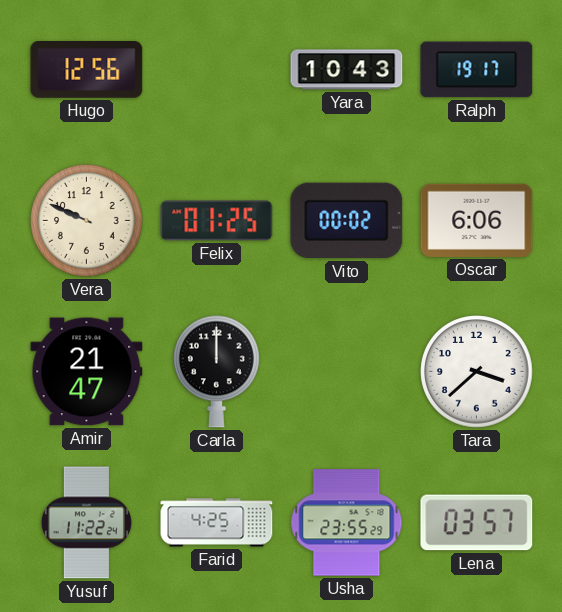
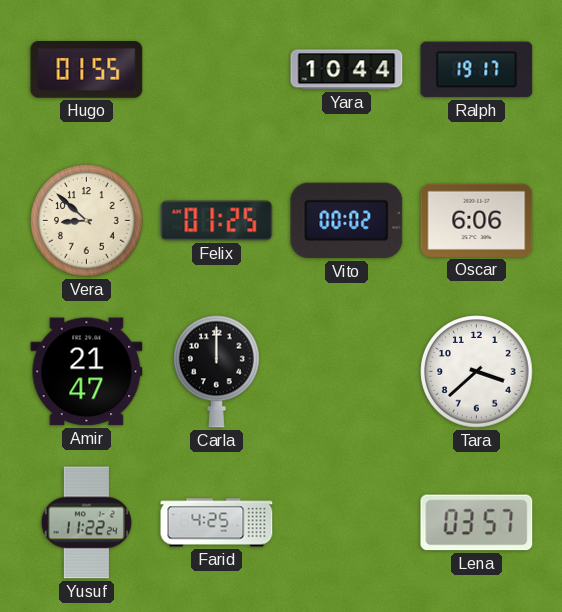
Hugo: 12:56 -> 01:55 (87, 70)
Yara: 10:43 -> 10:44 (347, 70)
Vera: 9:49 -> 8:52 (87, 221)
Usha: 23:55 -> none (347, 523)
